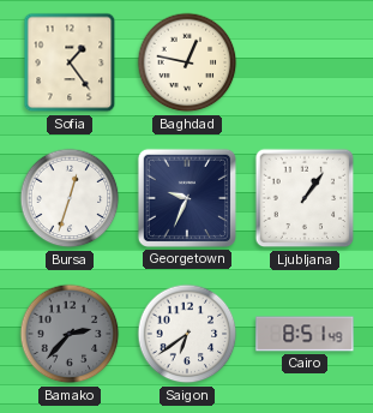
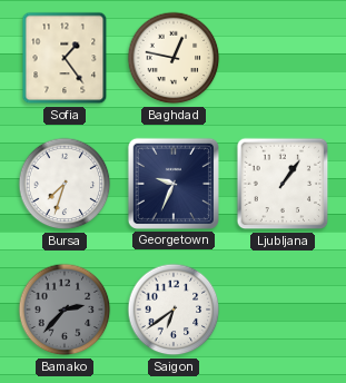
Bursa: 12:33 -> 7:33 (65, 184)
Cairo: 8:51 -> none (305, 334)
